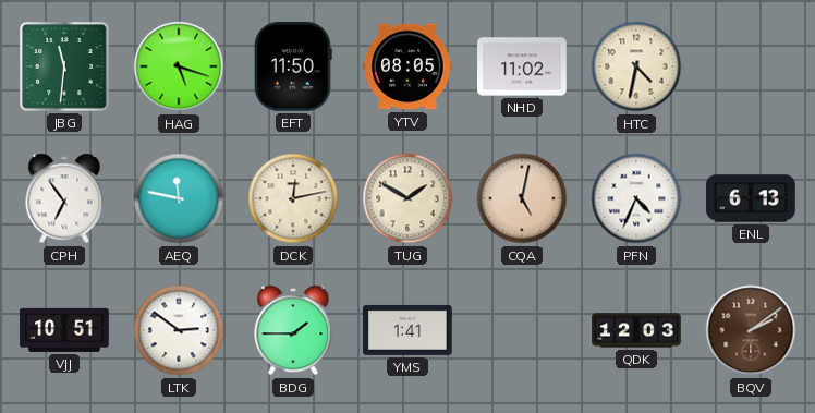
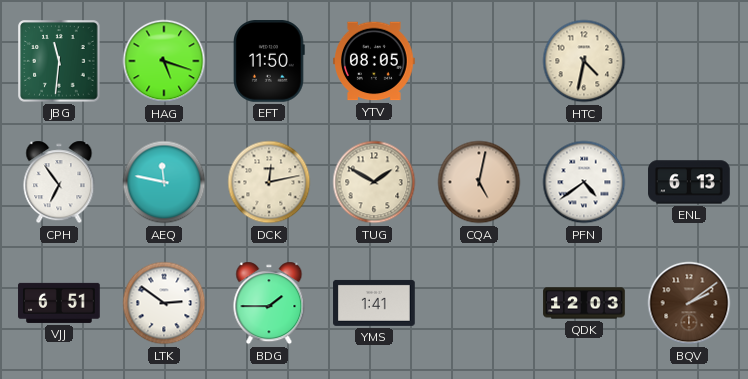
NHD: 11:02 -> none (522, 66)
PFN: 4:34 -> 4:39 (584, 182)
VJJ: 10:51 -> 6:51 (59, 303)
